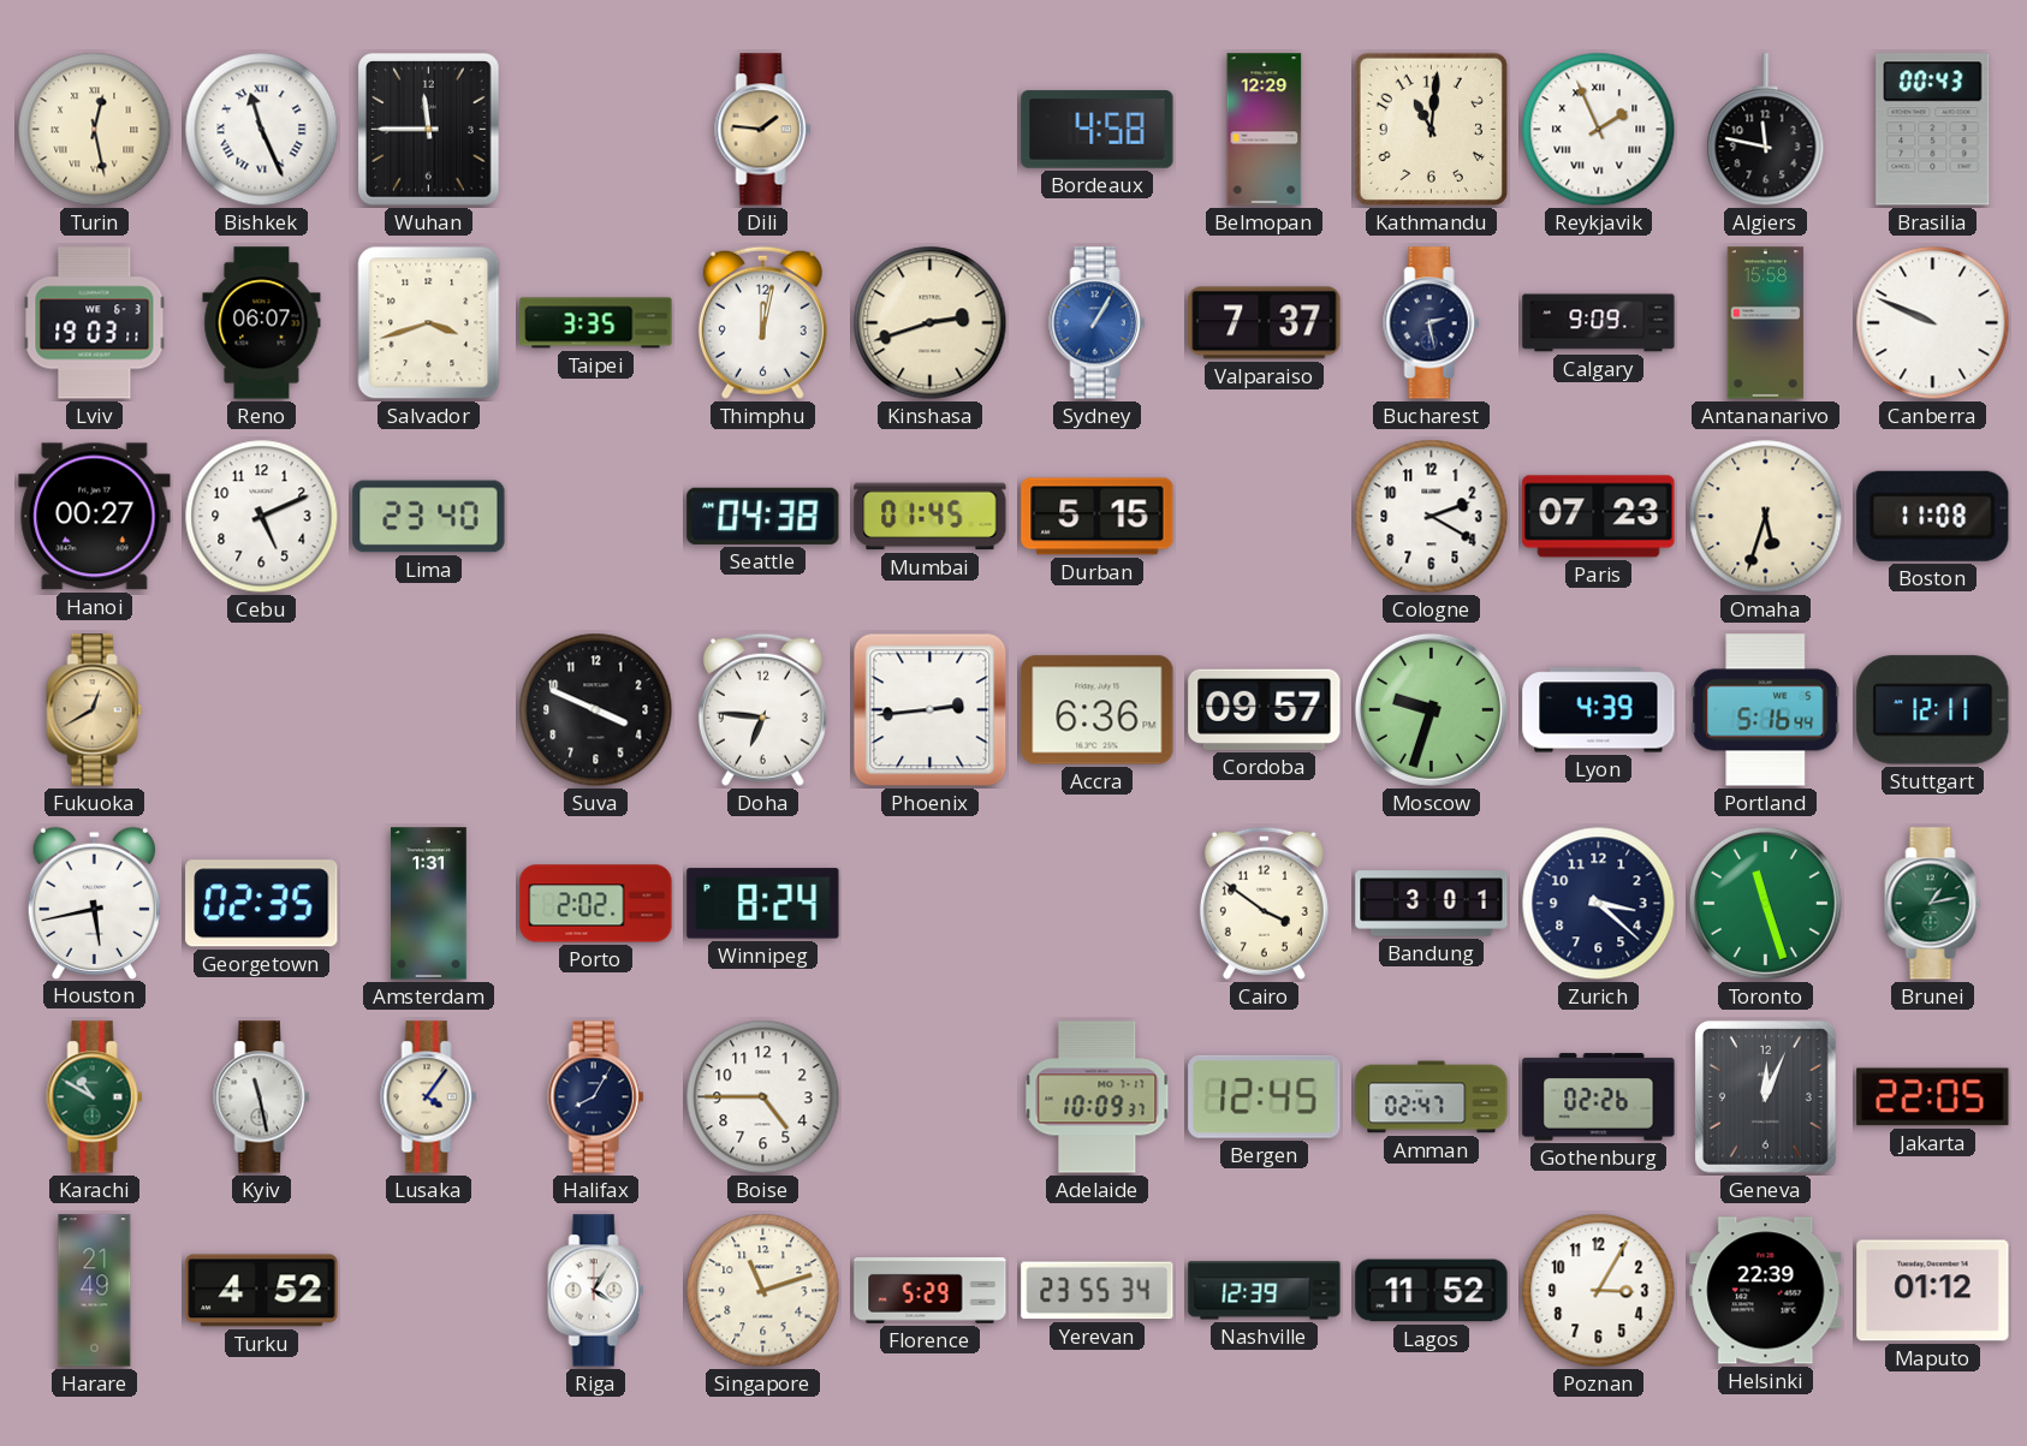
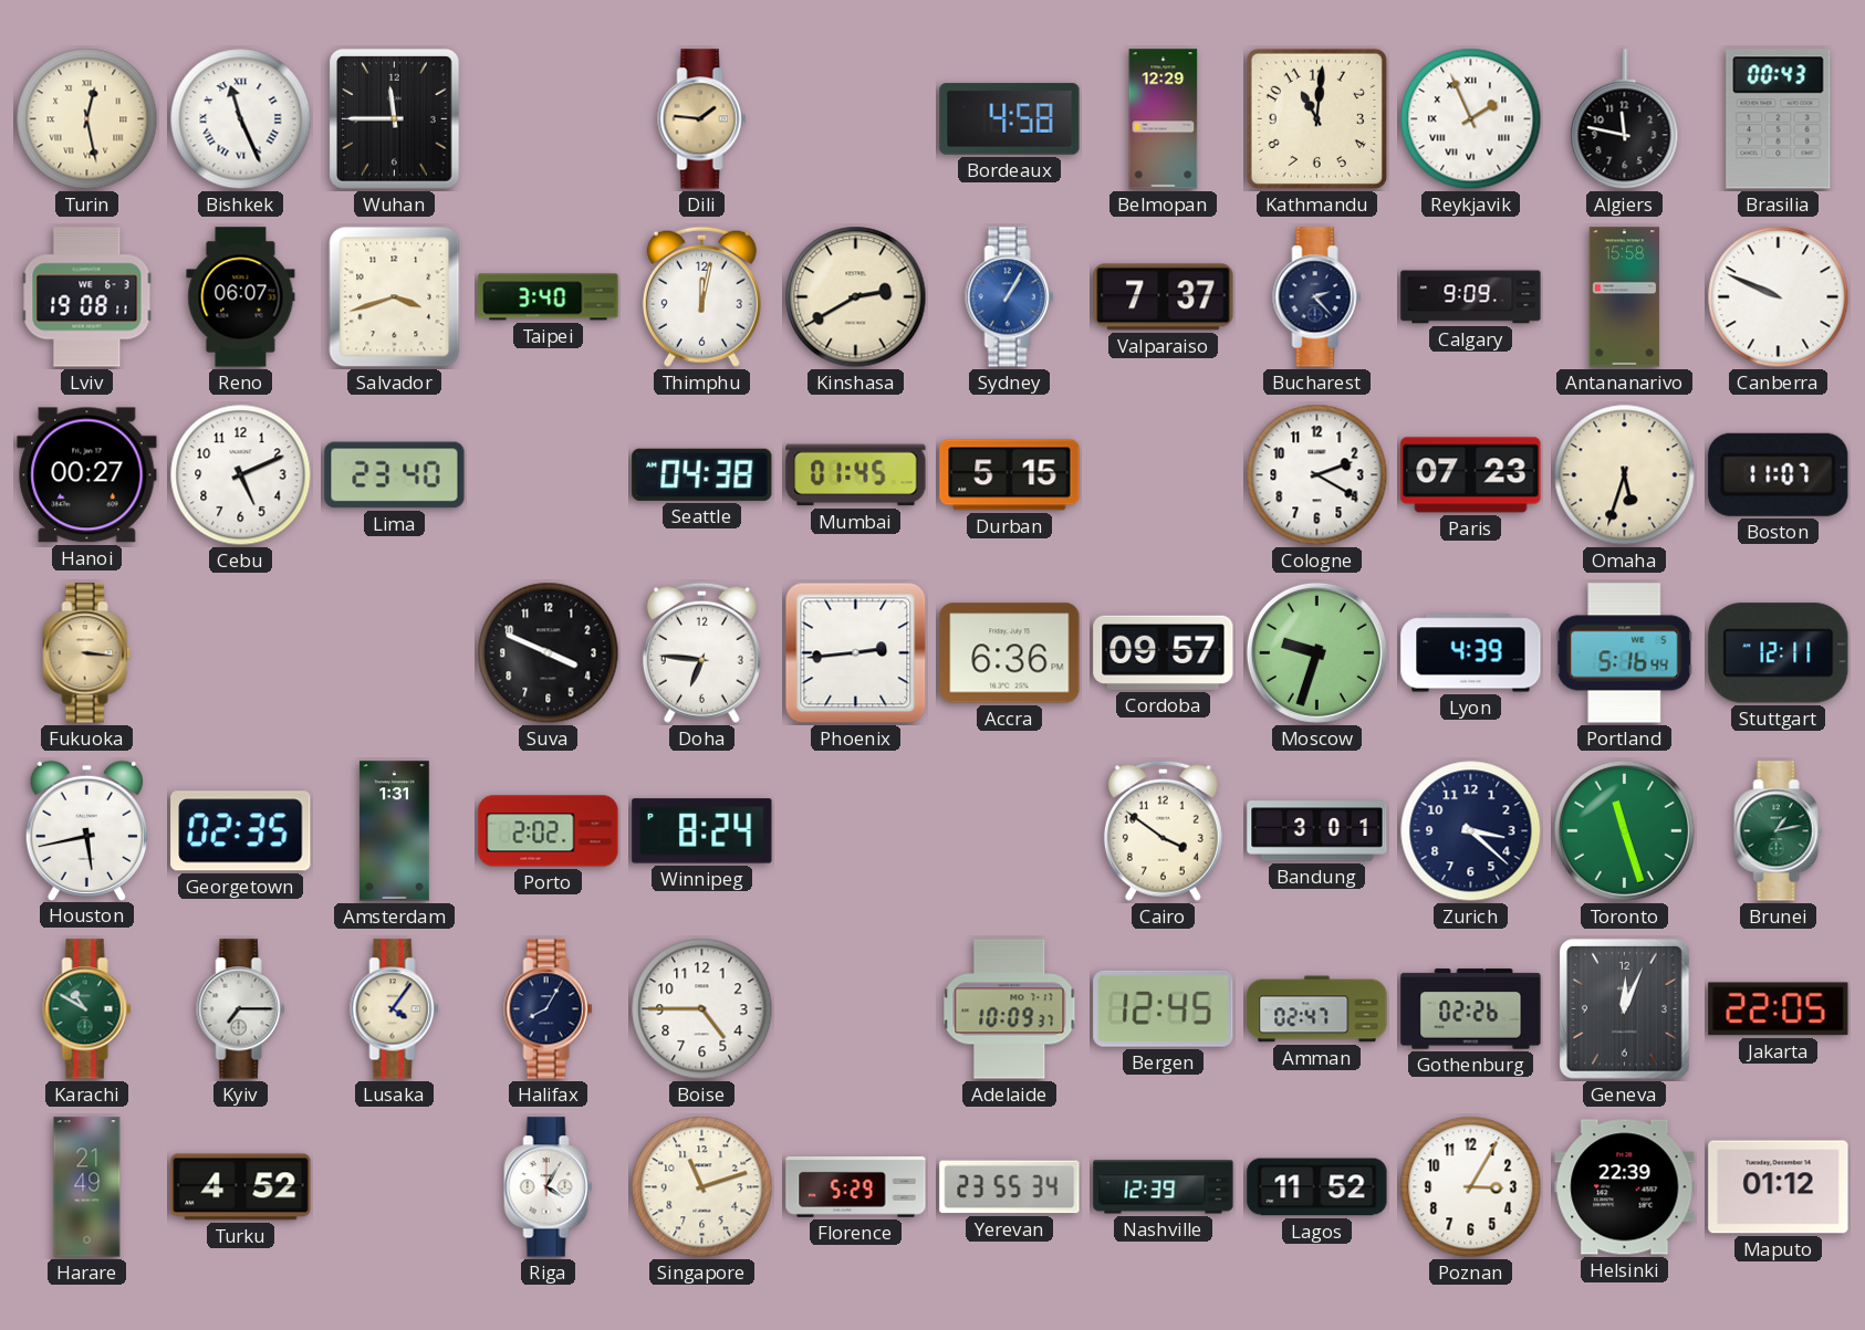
Lviv: 19:03 -> 19:08 (87, 297)
Taipei: 3:35 -> 3:40 (549, 297)
Kinshasa: 2:42 -> 2:40 (856, 297)
Bucharest: 2:28 -> 2:23 (1317, 297)
Boston: 11:08 -> 11:07 (1779, 474)
Fukuoka: 12:40 -> 3:16 (87, 653)
Kyiv: 11:28 -> 7:15 (241, 1009)
